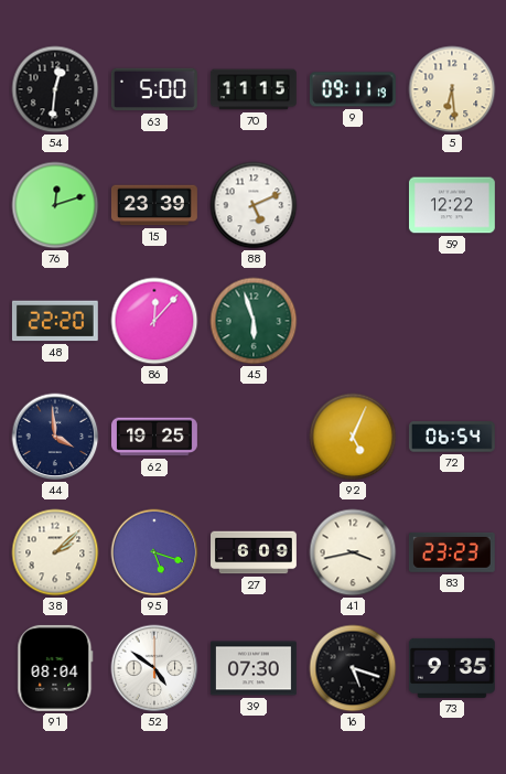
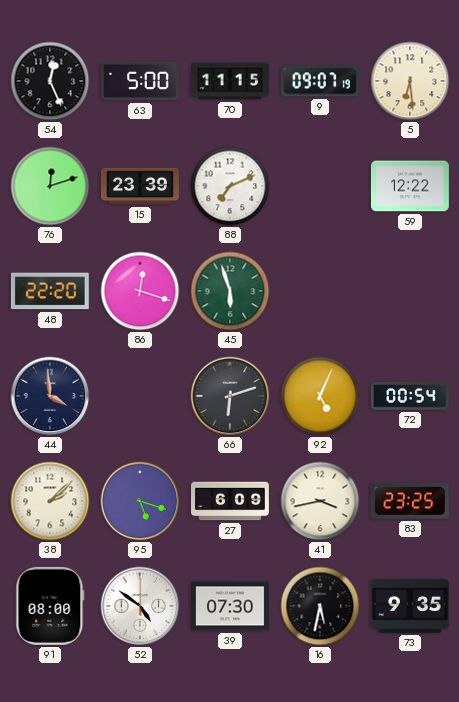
54: 12:31 -> 12:26 (50, 81)
9: 09:11 -> 09:07 (320, 81)
88: 5:11 -> 7:11 (230, 186)
86: 12:07 -> 12:18 (140, 291)
62: 19:25 -> none (155, 437)
66: none -> 6:12 (230, 396)
72: 06:54 -> 00:54 (410, 396)
83: 23:23 -> 23:25 (410, 501)
91: 08:04 -> 08:00 (50, 606)
16: 5:18 -> 5:32 (320, 606)
